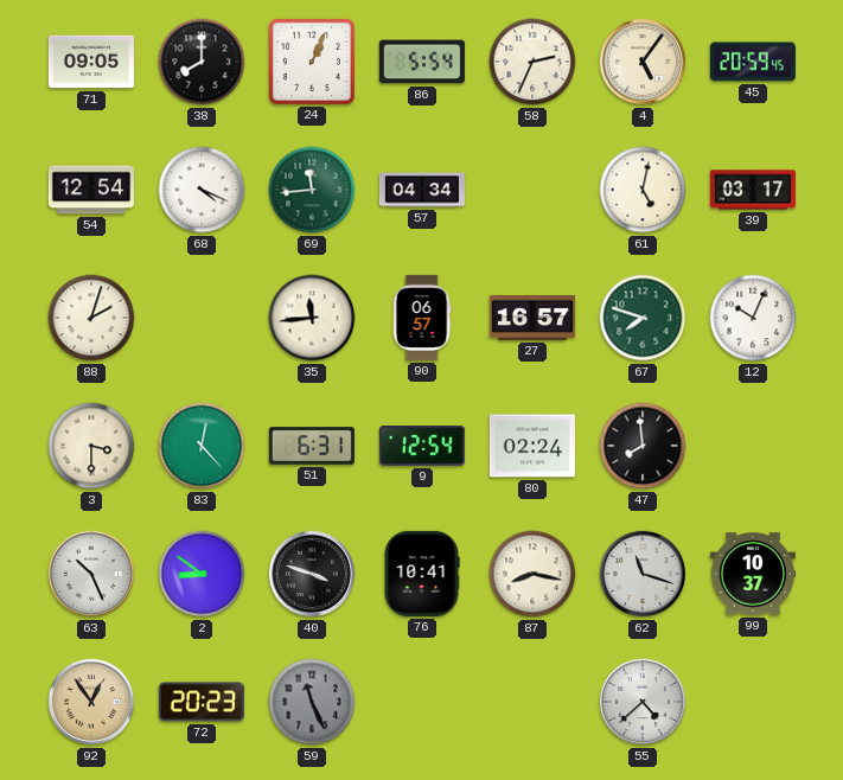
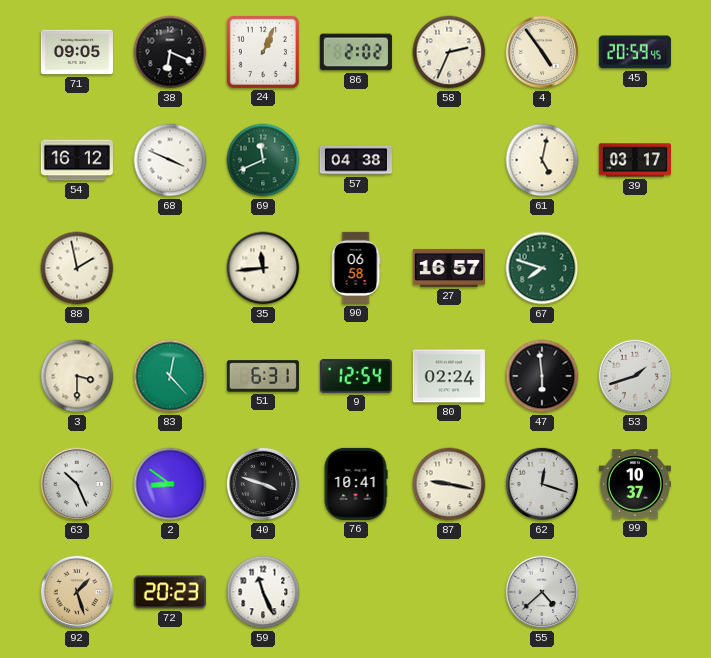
38: 8:00 -> 6:19 (170, 52)
86: 5:54 -> 2:02 (356, 52)
4: 5:06 -> 4:54 (541, 52)
54: 12:54 -> 16:12 (77, 160)
68: 4:19 -> 3:49 (170, 160)
69: 11:44 -> 11:41 (263, 160)
57: 04:34 -> 04:38 (356, 160)
88: 2:03 -> 1:58 (77, 268)
90: 06:57 -> 06:58 (356, 268)
12: 10:04 -> none (753, 318)
47: 7:59 -> 5:59 (542, 376)
53: none -> 1:42 (634, 376)
87: 8:17 -> 9:17 (449, 484)
62: 11:18 -> 12:18 (541, 484)
92: 12:54 -> 1:27 (76, 592)
59 dial: grey -> white (263, 592)
